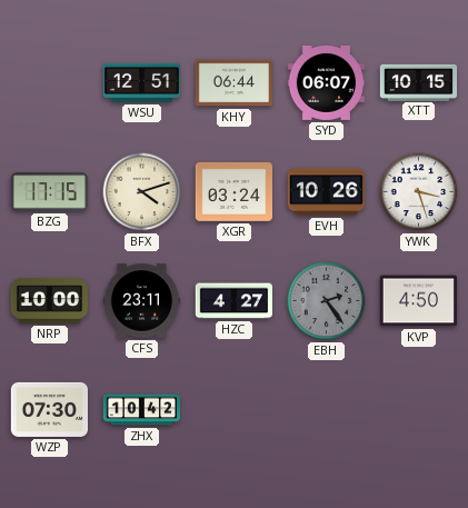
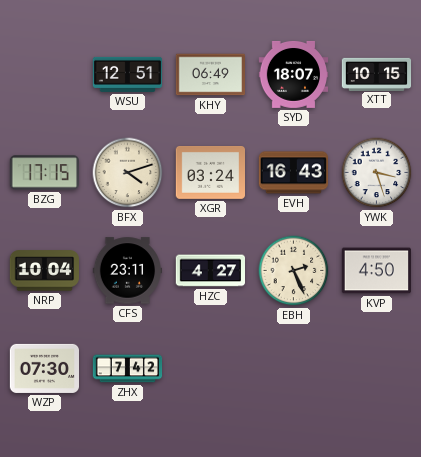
KHY: 06:44 -> 06:49 (211, 75)
SYD: 06:07 -> 18:07 (294, 75)
EVH: 10:26 -> 16:43 (293, 173)
NRP: 10:00 -> 10:04 (44, 271)
EBH: 2:24 -> 2:26 (294, 271)
EBH dial: grey -> cream (294, 271)
ZHX: 10:42 -> 7:42 (128, 369)
